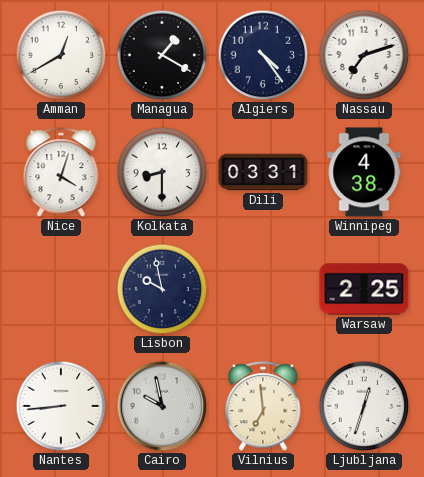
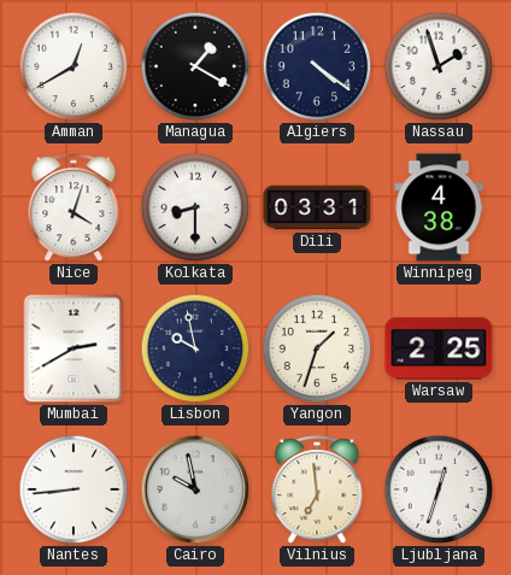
Algiers: 4:24 -> 4:21 (317, 66)
Nassau: 7:12 -> 1:57 (439, 66)
Mumbai: none -> 2:40 (74, 348)
Yangon: none -> 1:33 (317, 348)
